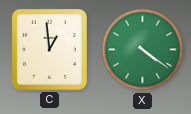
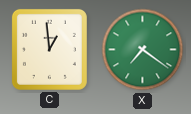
X: 4:21 -> 7:21 (143, 50)
